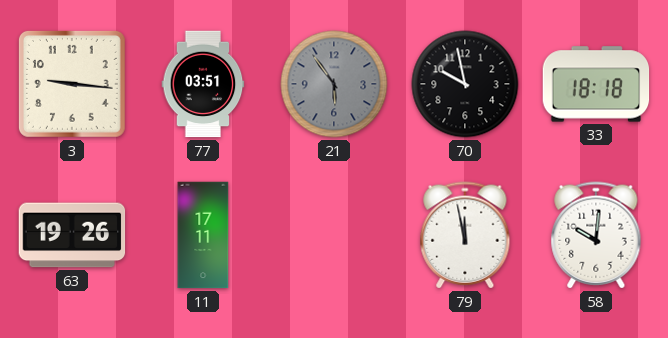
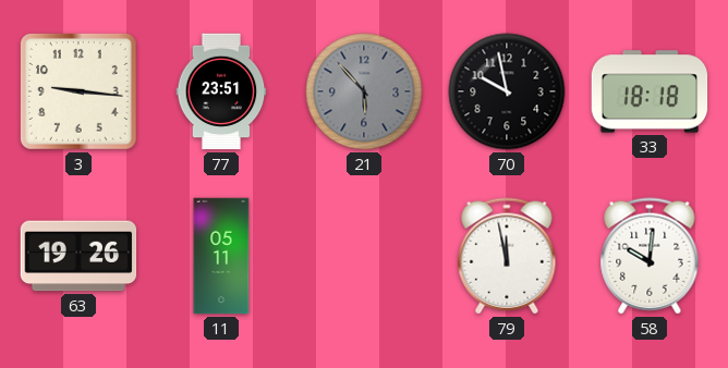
77: 03:51 -> 23:51 (221, 91)
21: 5:54 -> 5:53 (364, 91)
11: 17:11 -> 05:11 (221, 256)
